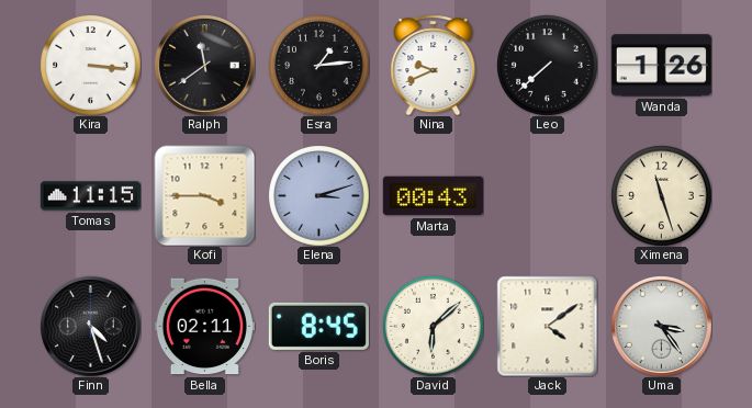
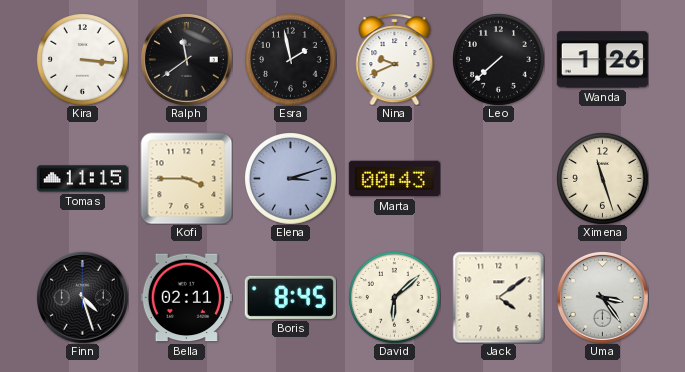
Esra: 1:14 -> 1:58 (291, 60)
